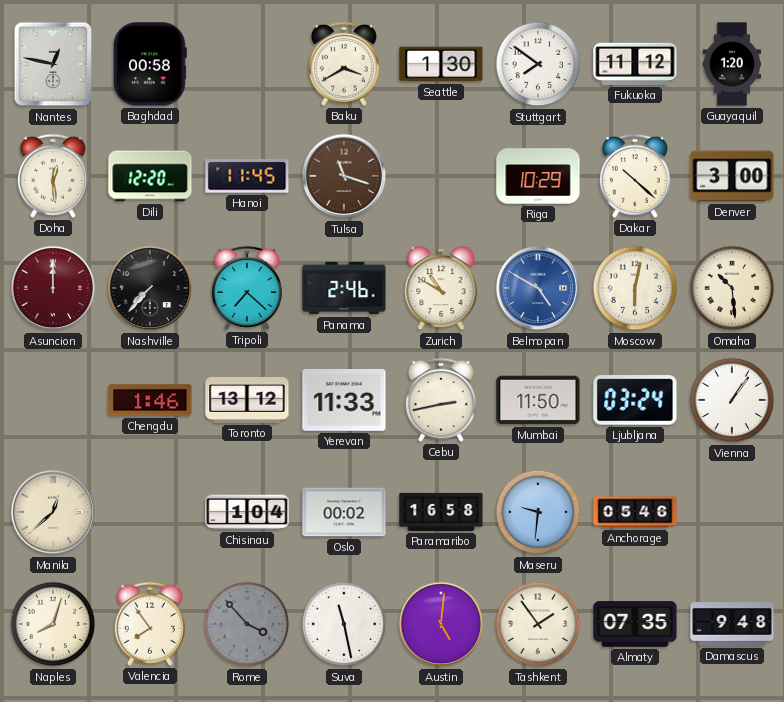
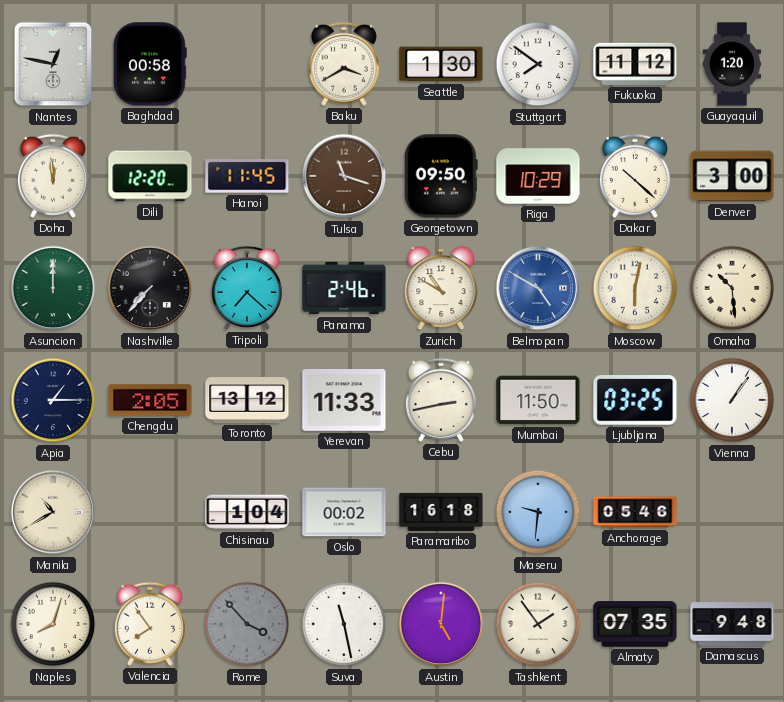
Doha: 12:29 -> 11:59 (53, 176)
Georgetown: none -> 09:50 (441, 176)
Asuncion dial: burgundy -> green (53, 288)
Apia: none -> 1:15 (53, 400)
Chengdu: 1:46 -> 2:05 (150, 400)
Ljubljana: 03:24 -> 03:25 (635, 400)
Manila: 12:38 -> 10:40 (53, 512)
Paramaribo: 16:58 -> 16:18 (441, 512)
